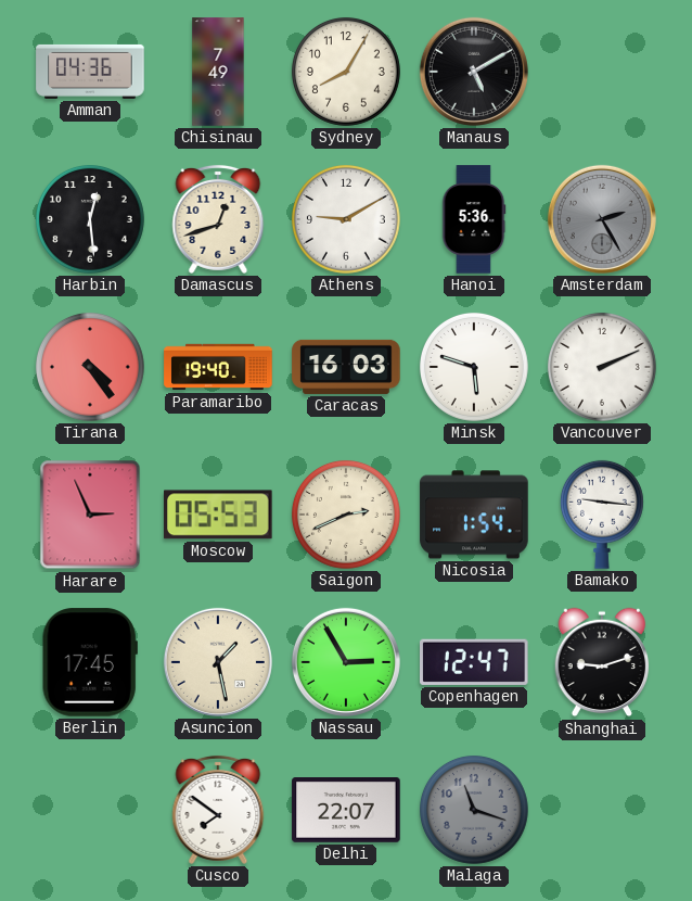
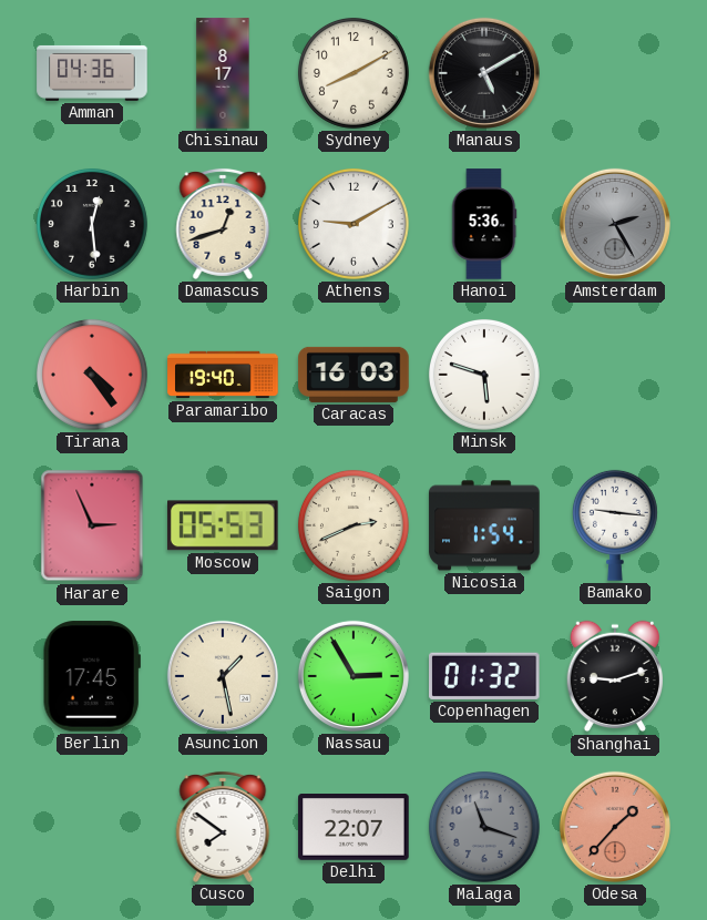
Chisinau: 7:49 -> 8:17 (223, 73)
Sydney: 8:05 -> 8:10 (353, 73)
Vancouver: 2:11 -> none (602, 367)
Copenhagen: 12:47 -> 01:32 (485, 676)
Odesa: none -> 1:37 (615, 827)
